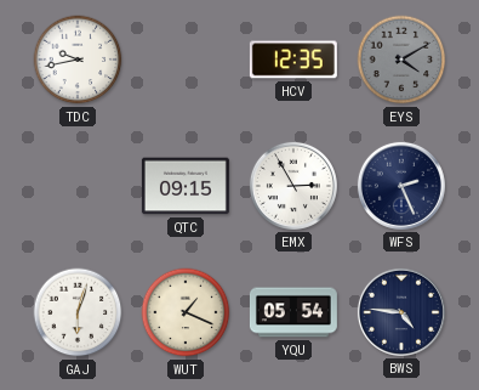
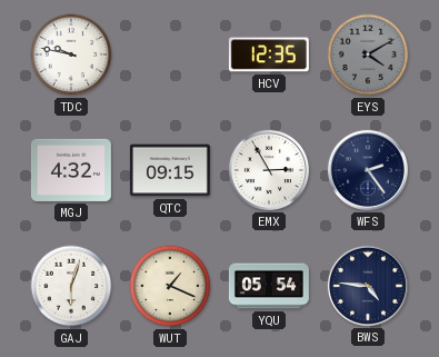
TDC: 9:43 -> 9:47 (71, 54)
MGJ: none -> 4:32 (71, 170)
WFS: 2:26 -> 2:24 (368, 170)
